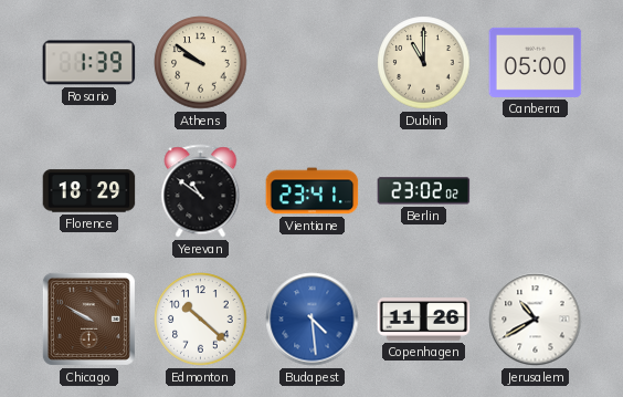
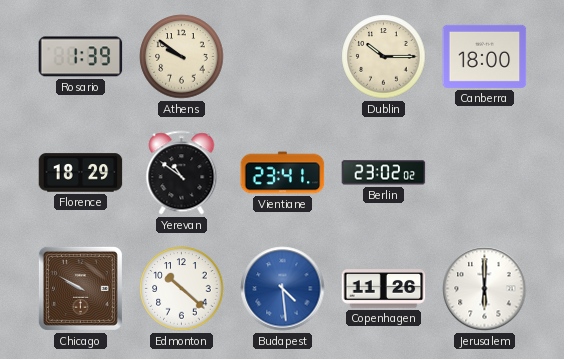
Dublin: 11:00 -> 10:15 (384, 57)
Canberra: 05:00 -> 18:00 (485, 56)
Jerusalem: 10:40 -> 6:00 (485, 289)
